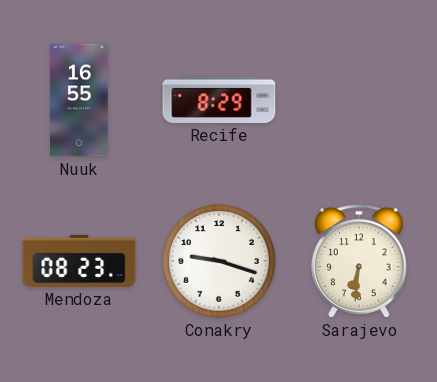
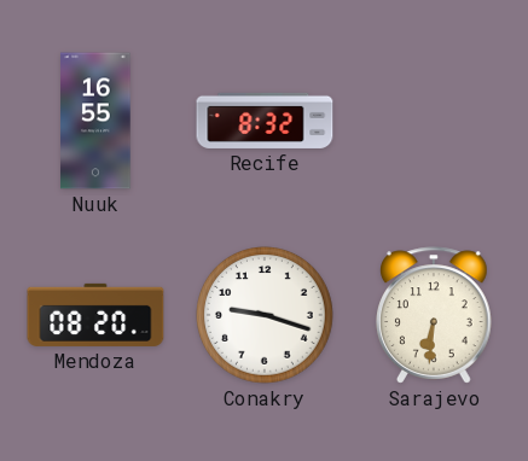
Recife: 8:29 -> 8:32 (265, 121)
Mendoza: 08:23 -> 08:20 (95, 315)
